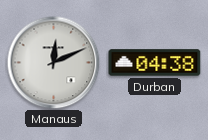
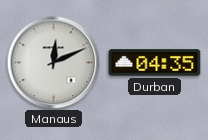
Durban: 04:38 -> 04:35 (155, 63)
